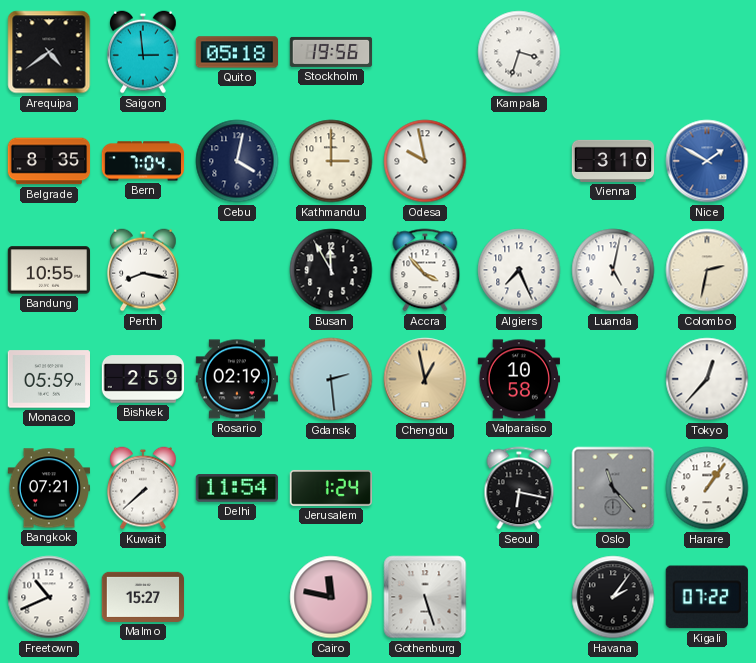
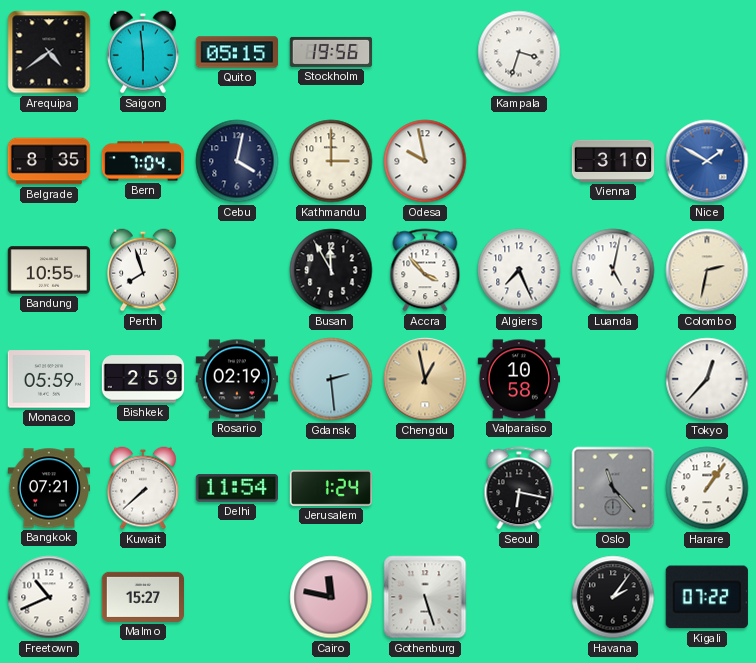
Saigon: 2:59 -> 5:59 (144, 52)
Quito: 05:18 -> 05:15 (237, 52)
Perth: 8:17 -> 7:57 (144, 270)
